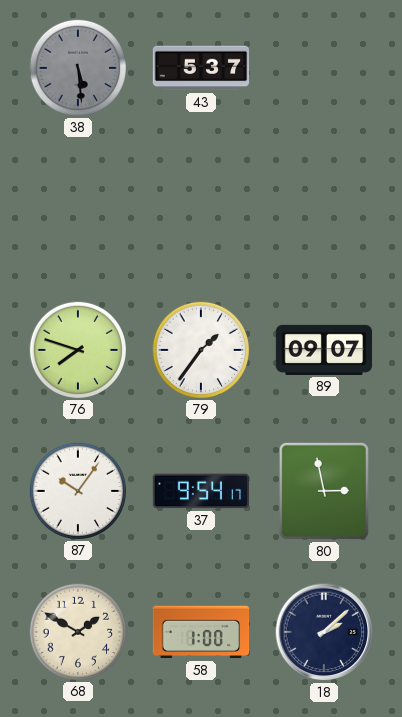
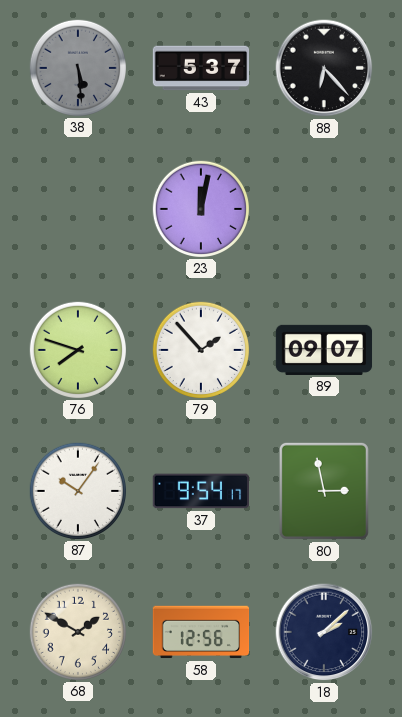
88: none -> 6:23 (324, 68)
23: none -> 12:02 (200, 208)
79: 1:36 -> 1:53 (200, 349)
58: 1:00 -> 12:56 (201, 632)
